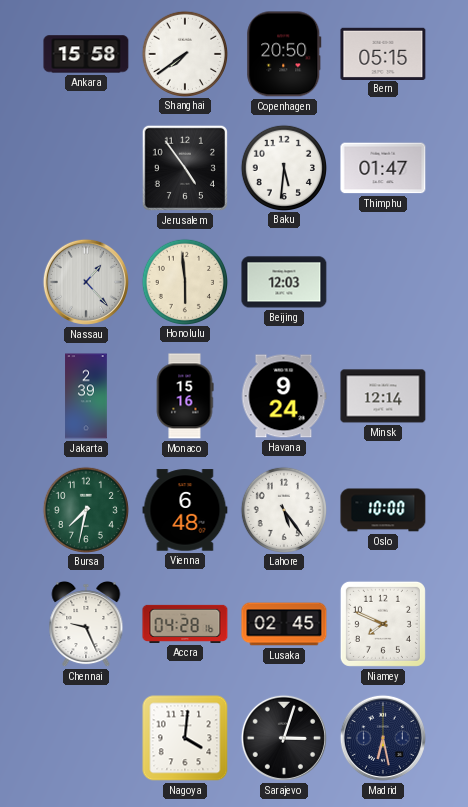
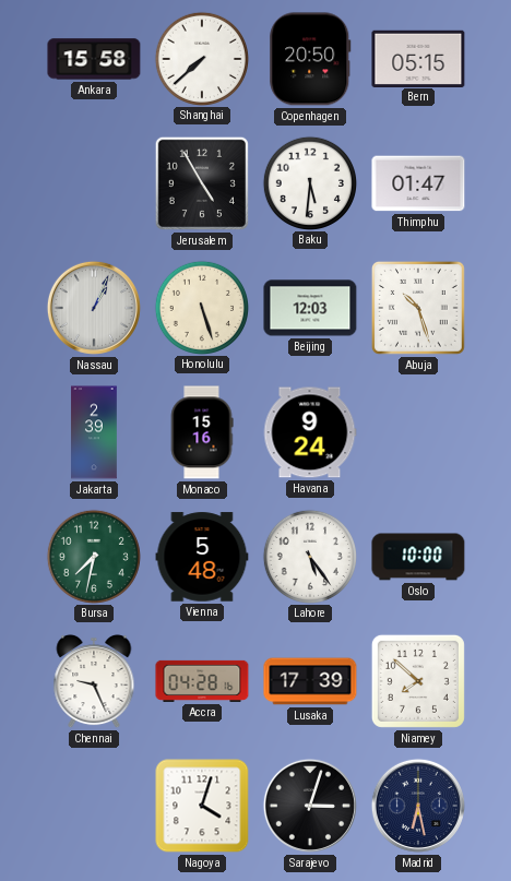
Shanghai: 7:39 -> 7:38 (201, 58)
Jerusalem: 4:54 -> 4:55 (202, 183)
Nassau: 1:23 -> 1:04 (94, 308)
Honolulu: 5:59 -> 5:27 (201, 307)
Abuja: none -> 10:27 (418, 308)
Minsk: 12:14 -> none (383, 396)
Vienna: 6:48 -> 5:48 (202, 557)
Lusaka: 02:45 -> 17:39 (310, 681)
Niamey: 7:49 -> 7:52 (418, 681)
Nagoya: 4:01 -> 4:03 (202, 806)
